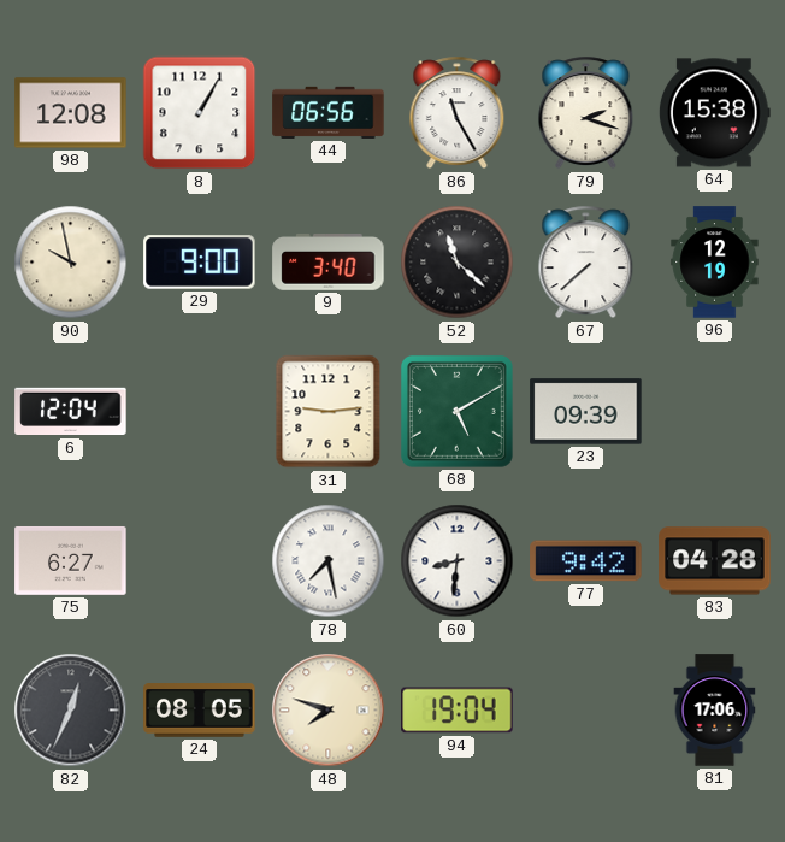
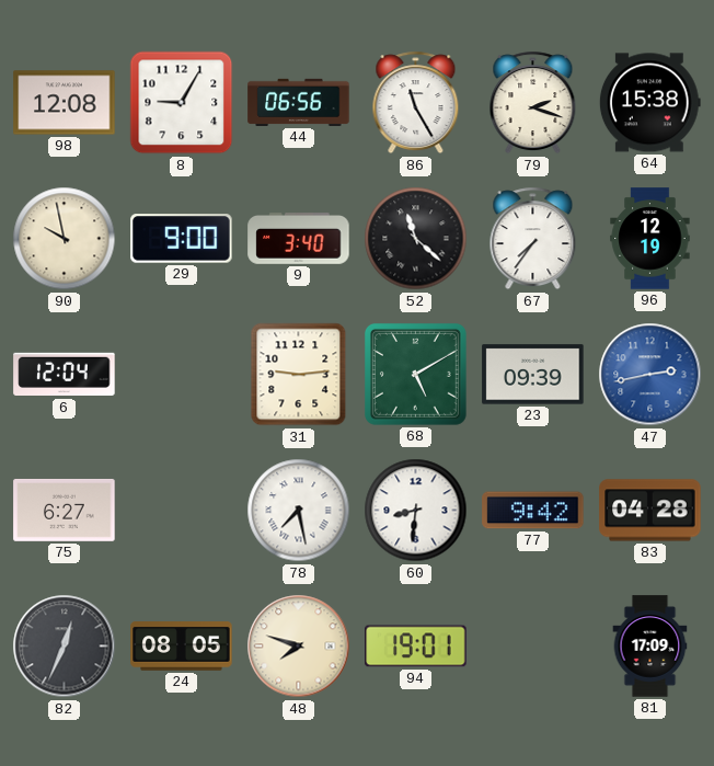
8: 1:05 -> 9:05 (182, 103)
67: 7:38 -> 7:36 (533, 239)
47: none -> 2:43 (650, 375)
94: 19:04 -> 19:01 (416, 647)
81: 17:06 -> 17:09 (650, 647)
